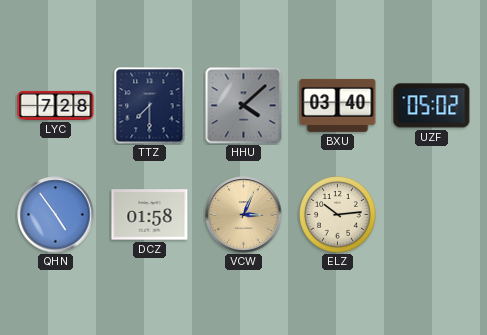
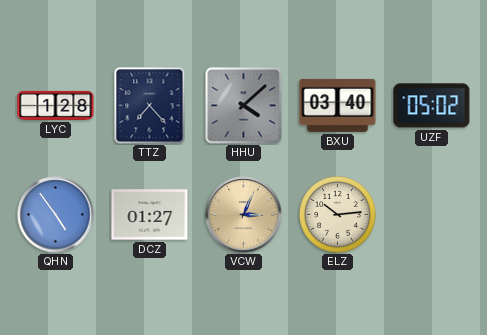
LYC: 7:28 -> 1:28 (56, 105)
TTZ: 7:30 -> 7:23 (150, 106)
DCZ: 01:58 -> 01:27 (150, 215)
